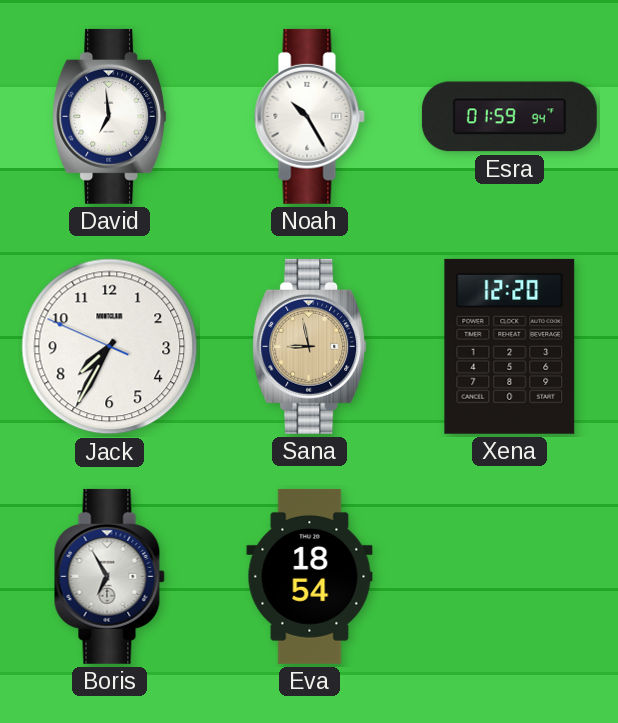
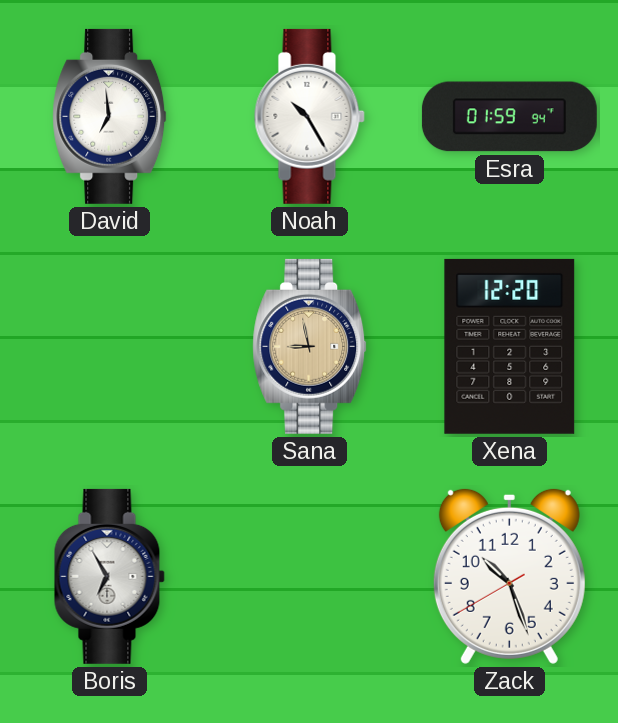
Jack: 7:34 -> none (110, 347)
Eva: 18:54 -> none (310, 576)
Zack: none -> 10:26 (509, 576)
